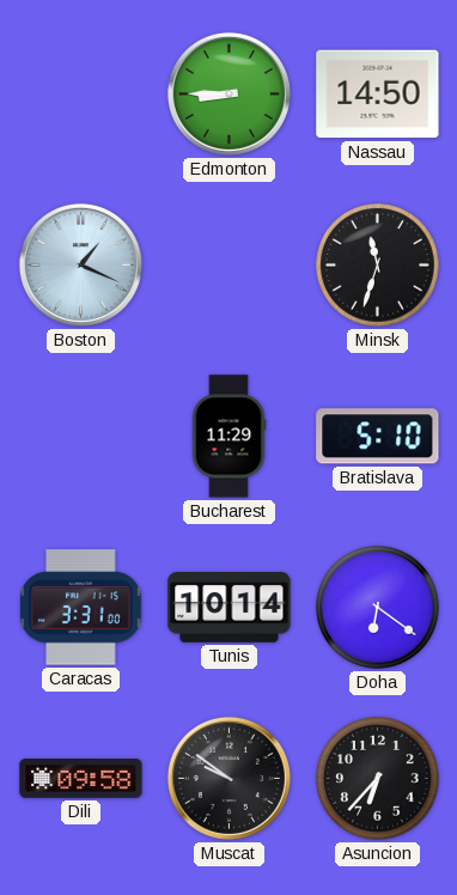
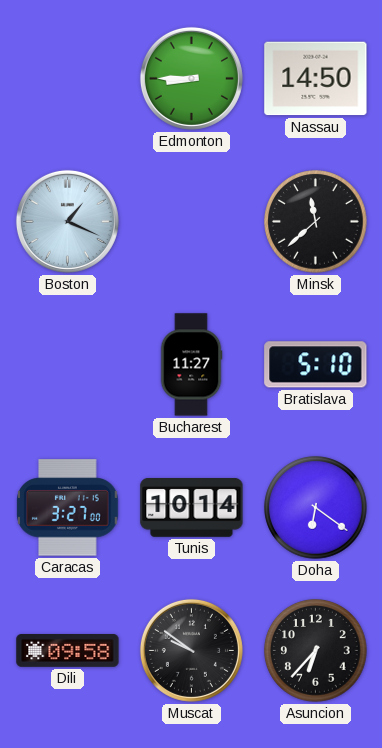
Minsk: 11:33 -> 11:38 (316, 222)
Bucharest: 11:29 -> 11:27 (191, 365)
Caracas: 3:31 -> 3:27 (68, 508)
